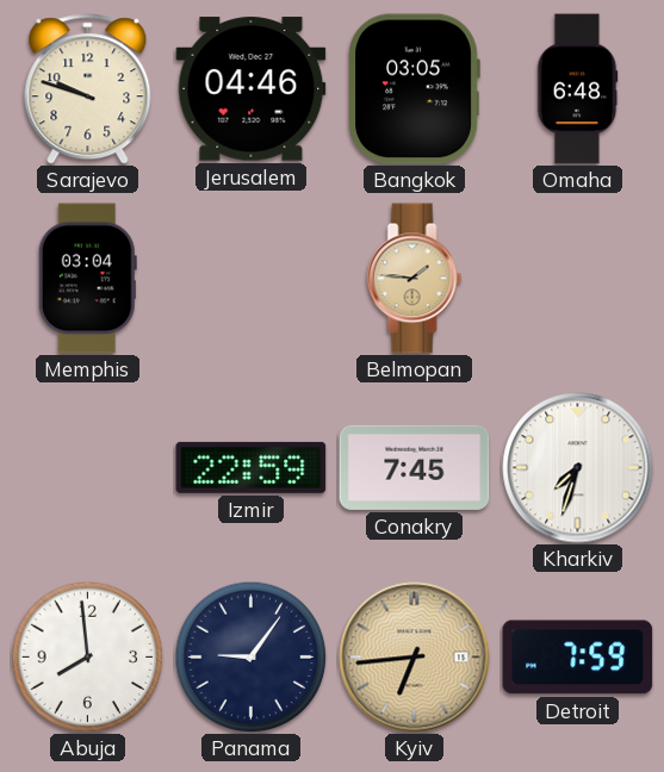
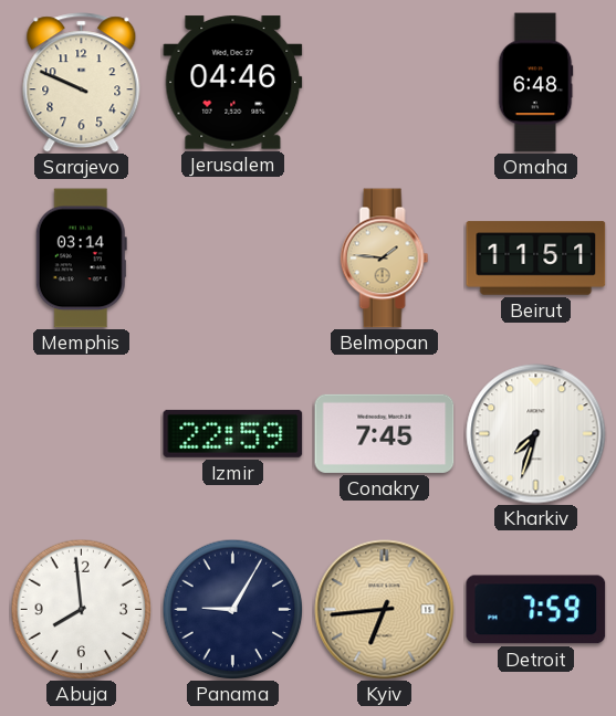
Sarajevo: 9:48 -> 9:49 (82, 83)
Bangkok: 03:05 -> none (414, 89)
Memphis: 03:04 -> 03:14 (81, 259)
Beirut: none -> 11:51 (536, 259)
Panama: 9:06 -> 9:05 (232, 609)
